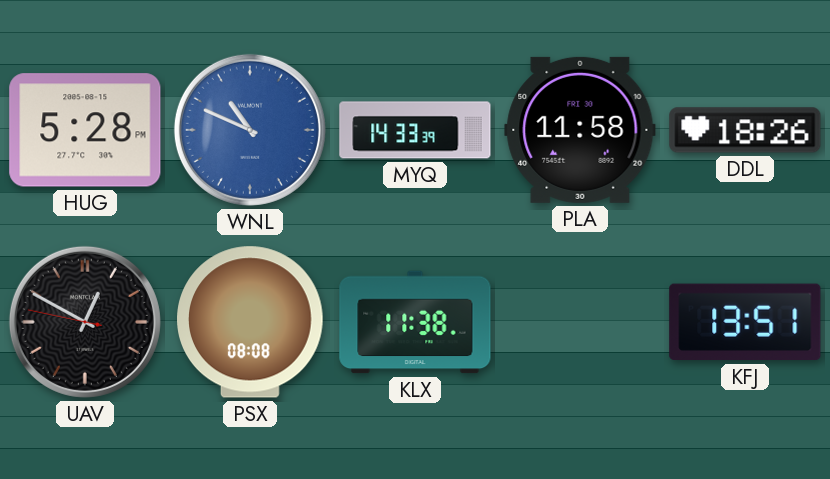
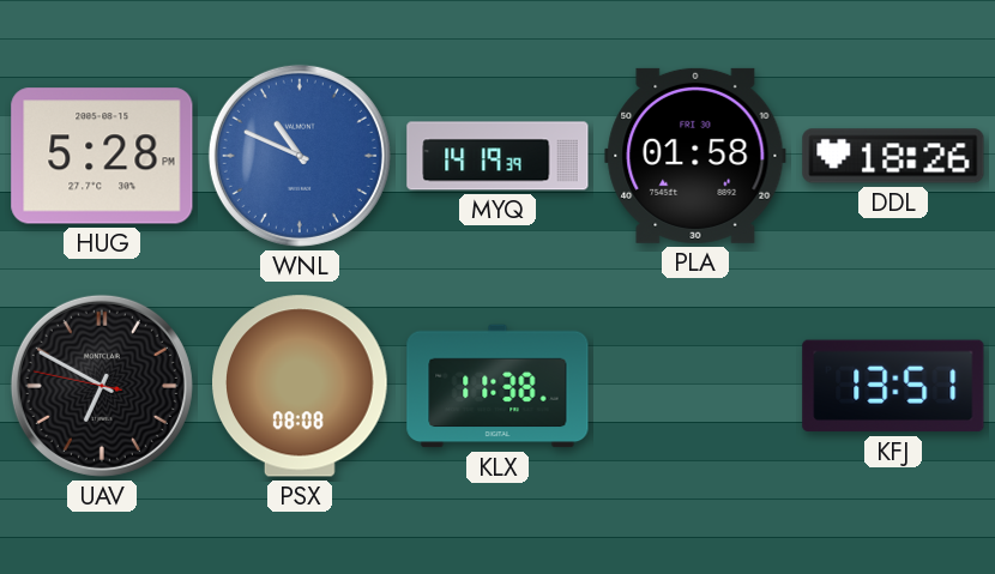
MYQ: 14:33 -> 14:19 (497, 156)
PLA: 11:58 -> 01:58 (695, 156)
UAV: 12:49 -> 6:49 (102, 386)
